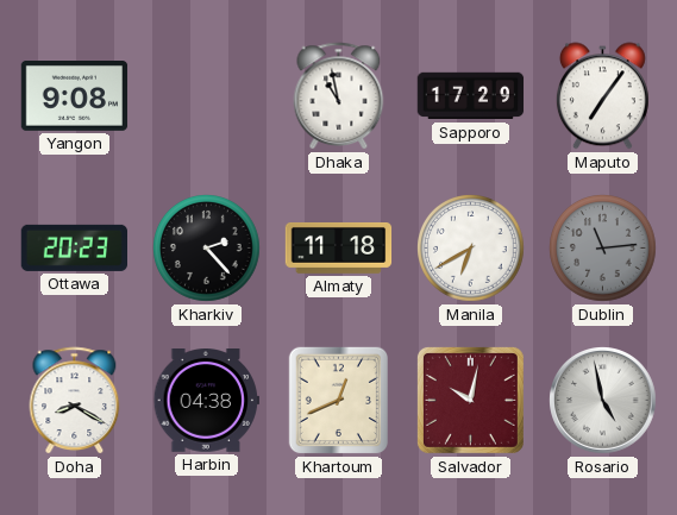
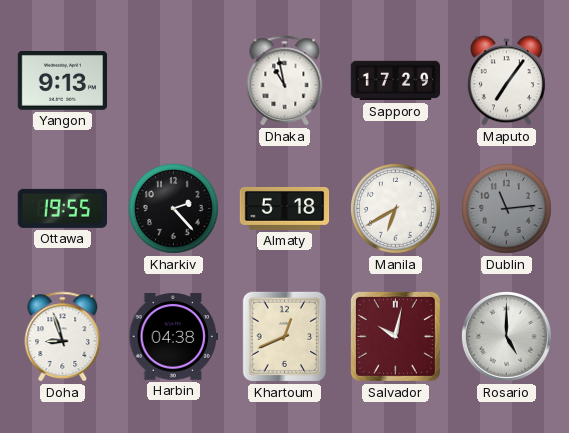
Yangon: 9:08 -> 9:13 (63, 81)
Ottawa: 20:23 -> 19:55 (62, 208)
Almaty: 11:18 -> 5:18 (285, 209)
Doha: 8:20 -> 8:57 (63, 337)
Rosario: 4:58 -> 5:00 (507, 337)
